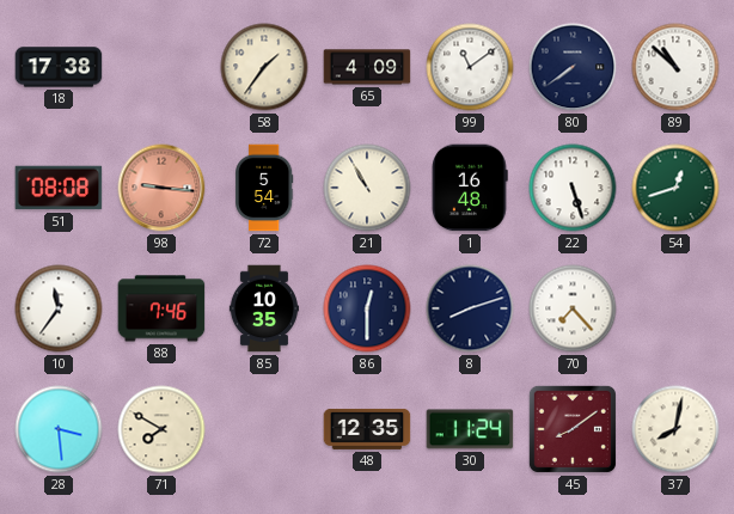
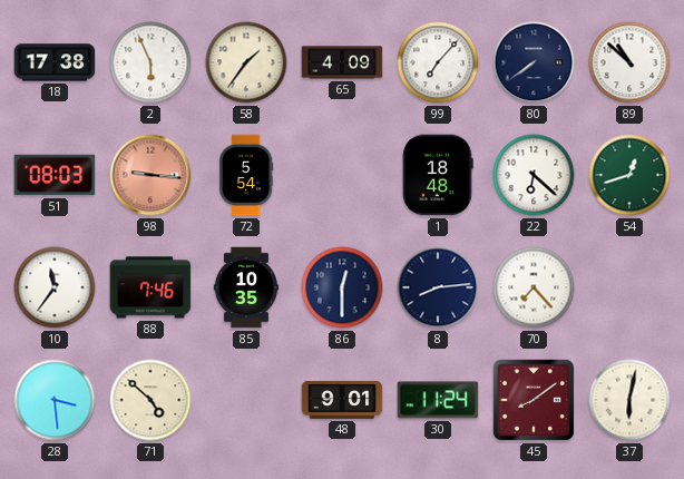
2: none -> 5:56 (150, 62)
99: 11:09 -> 7:07 (438, 62)
51: 08:08 -> 08:03 (55, 175)
21: 10:55 -> none (367, 188)
1: 16:48 -> 18:48 (438, 175)
22: 5:27 -> 6:22 (534, 175)
8: 8:12 -> 8:14 (438, 287)
71: 7:50 -> 4:52 (150, 400)
48: 12:35 -> 9:01 (342, 400)
37: 8:02 -> 6:02 (629, 400)
